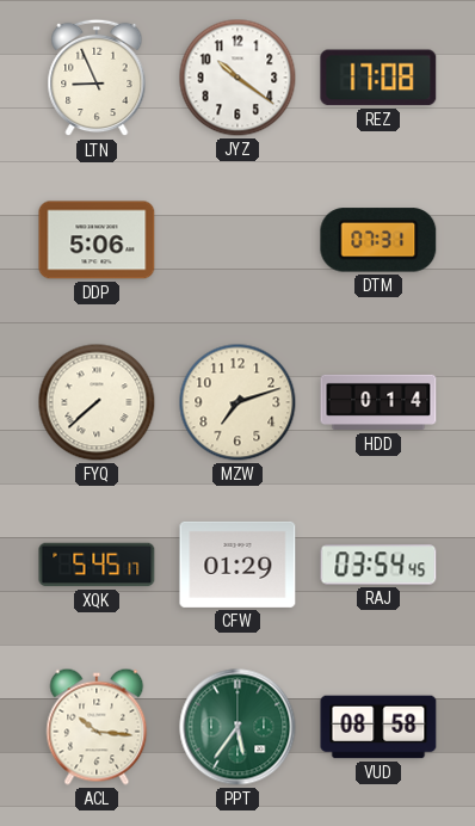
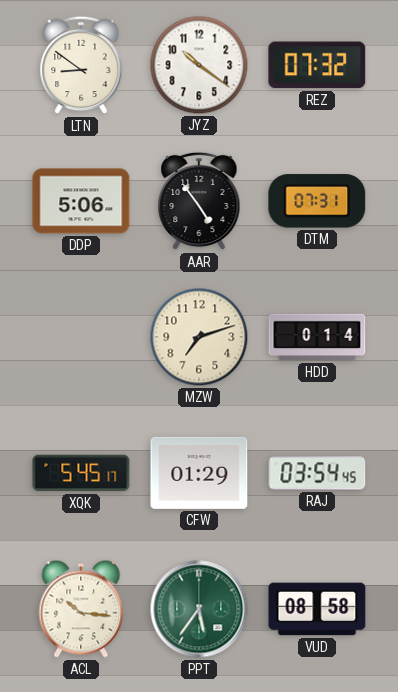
LTN: 8:56 -> 8:51 (81, 65)
REZ: 17:08 -> 07:32 (317, 65)
AAR: none -> 4:54 (199, 201)
FYQ: 7:38 -> none (97, 402)
